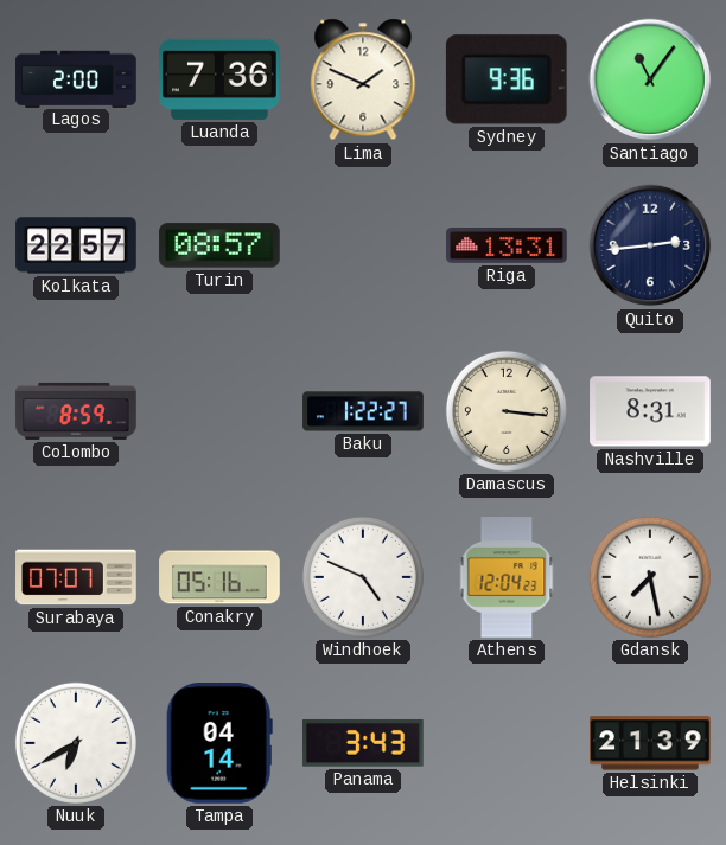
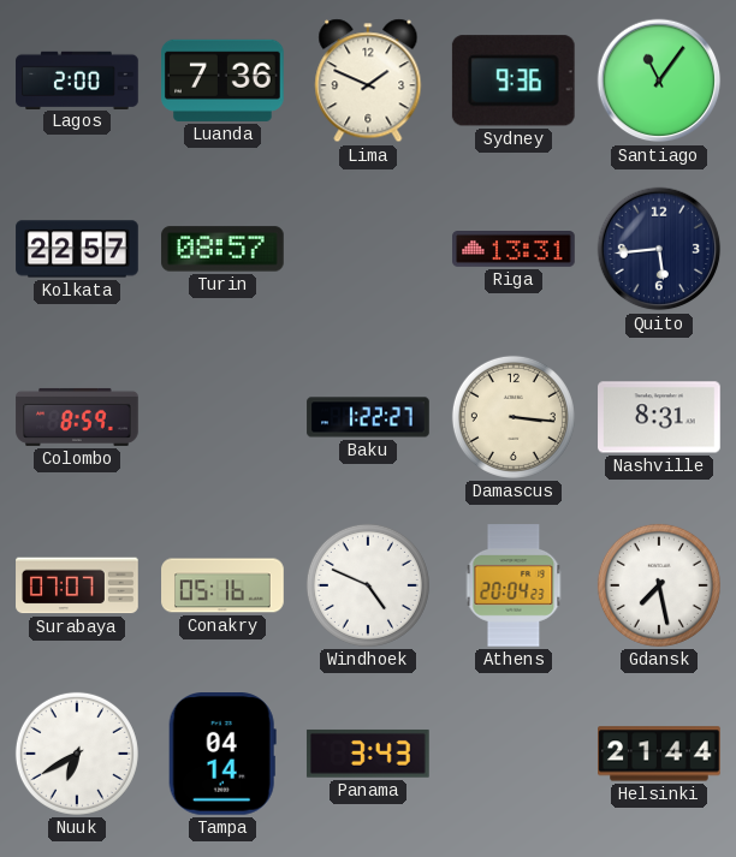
Quito: 2:44 -> 5:44 (659, 249)
Athens: 12:04 -> 20:04 (514, 585)
Helsinki: 21:39 -> 21:44 (659, 754)
